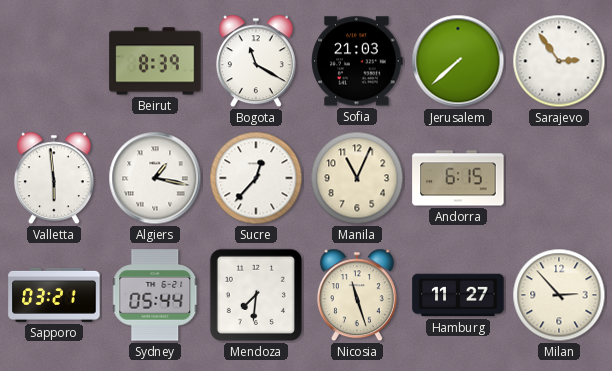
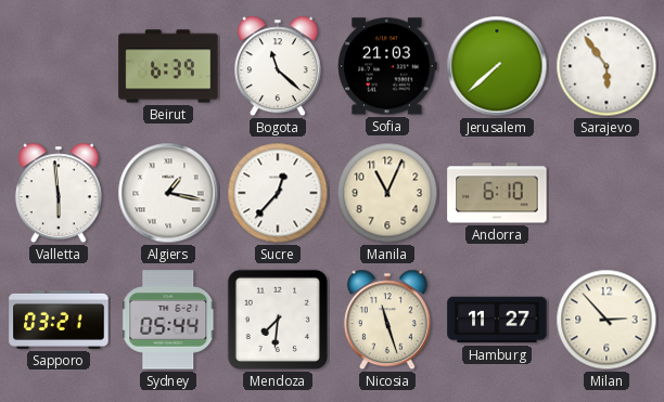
Beirut: 8:39 -> 6:39 (168, 66)
Bogota: 11:20 -> 11:22 (278, 66)
Sarajevo: 2:54 -> 5:54 (606, 66)
Andorra: 6:15 -> 6:10 (497, 193)
